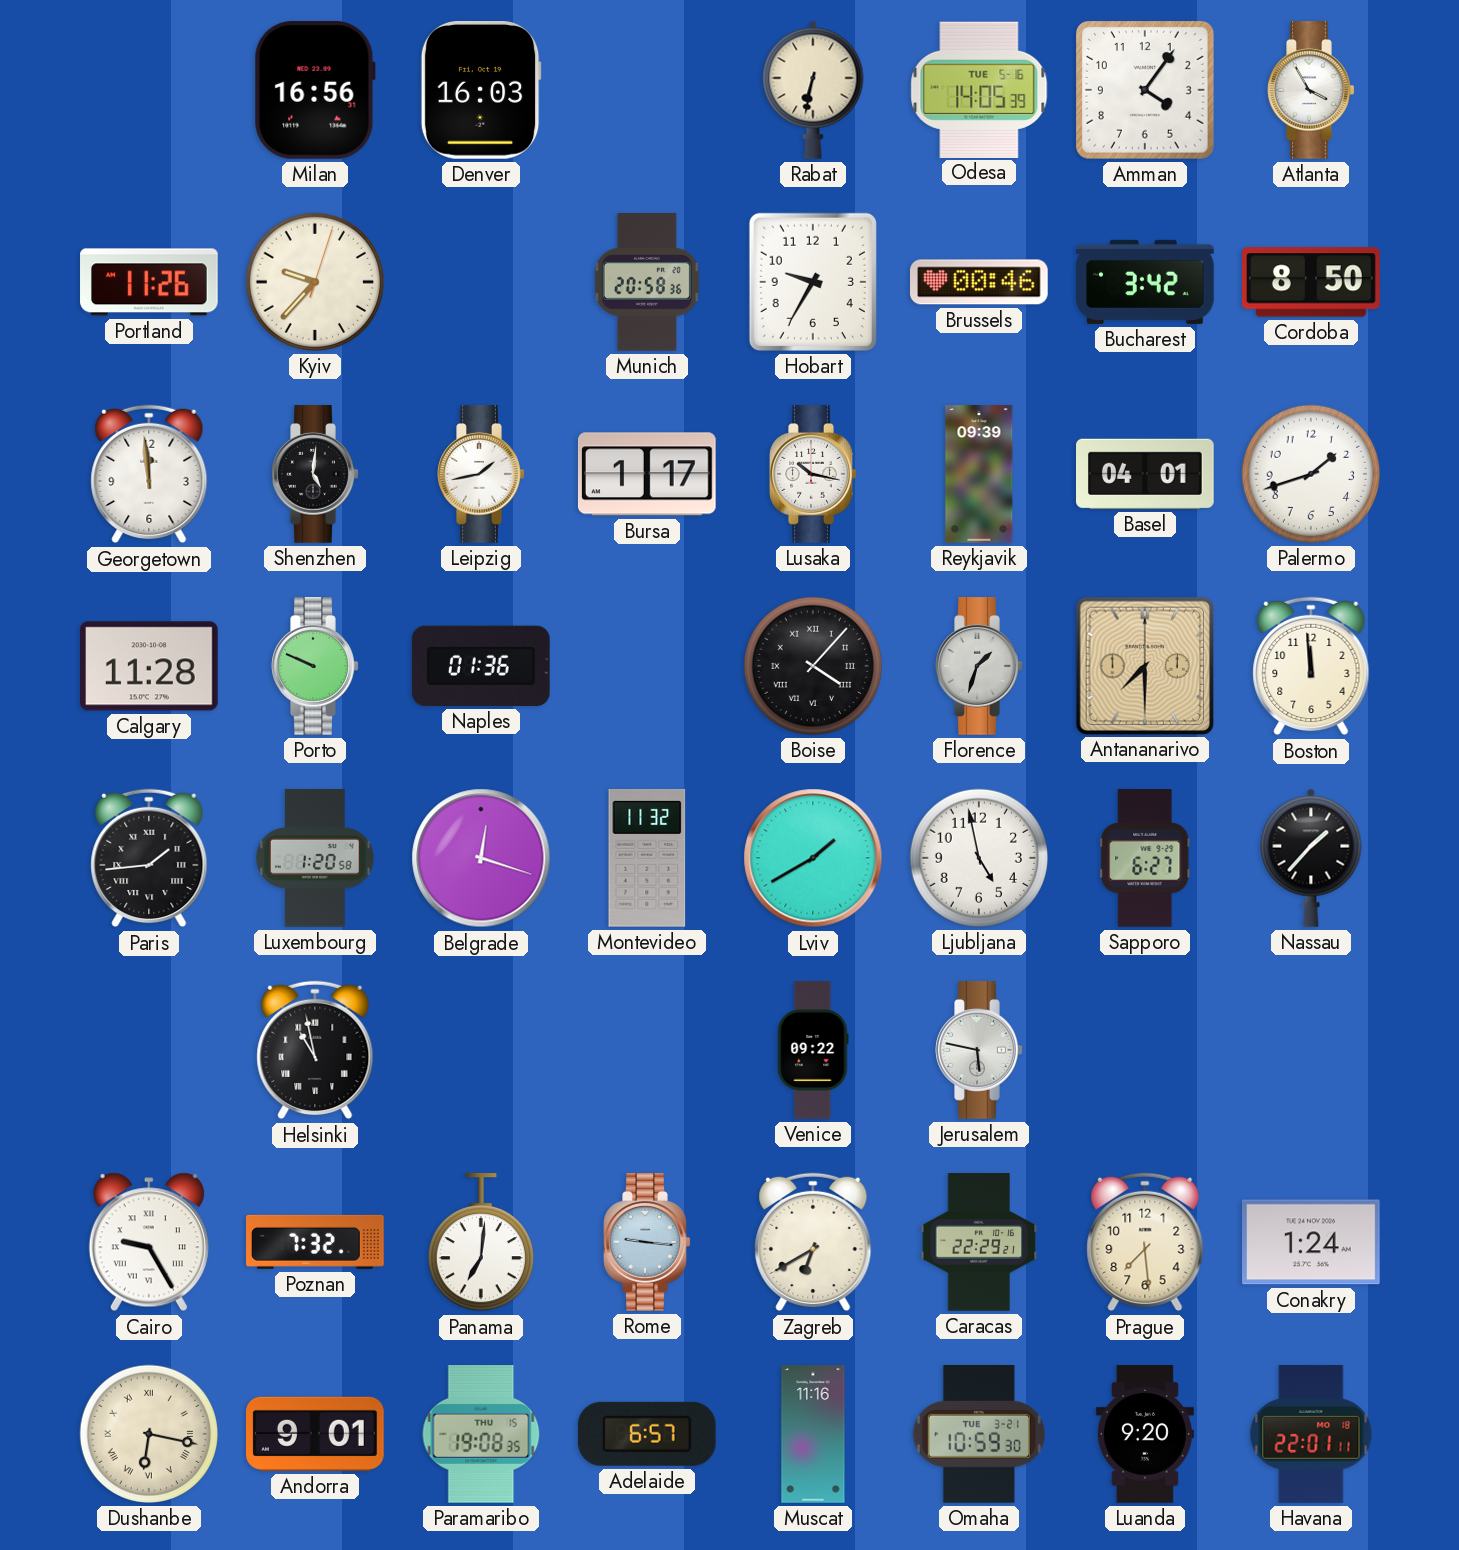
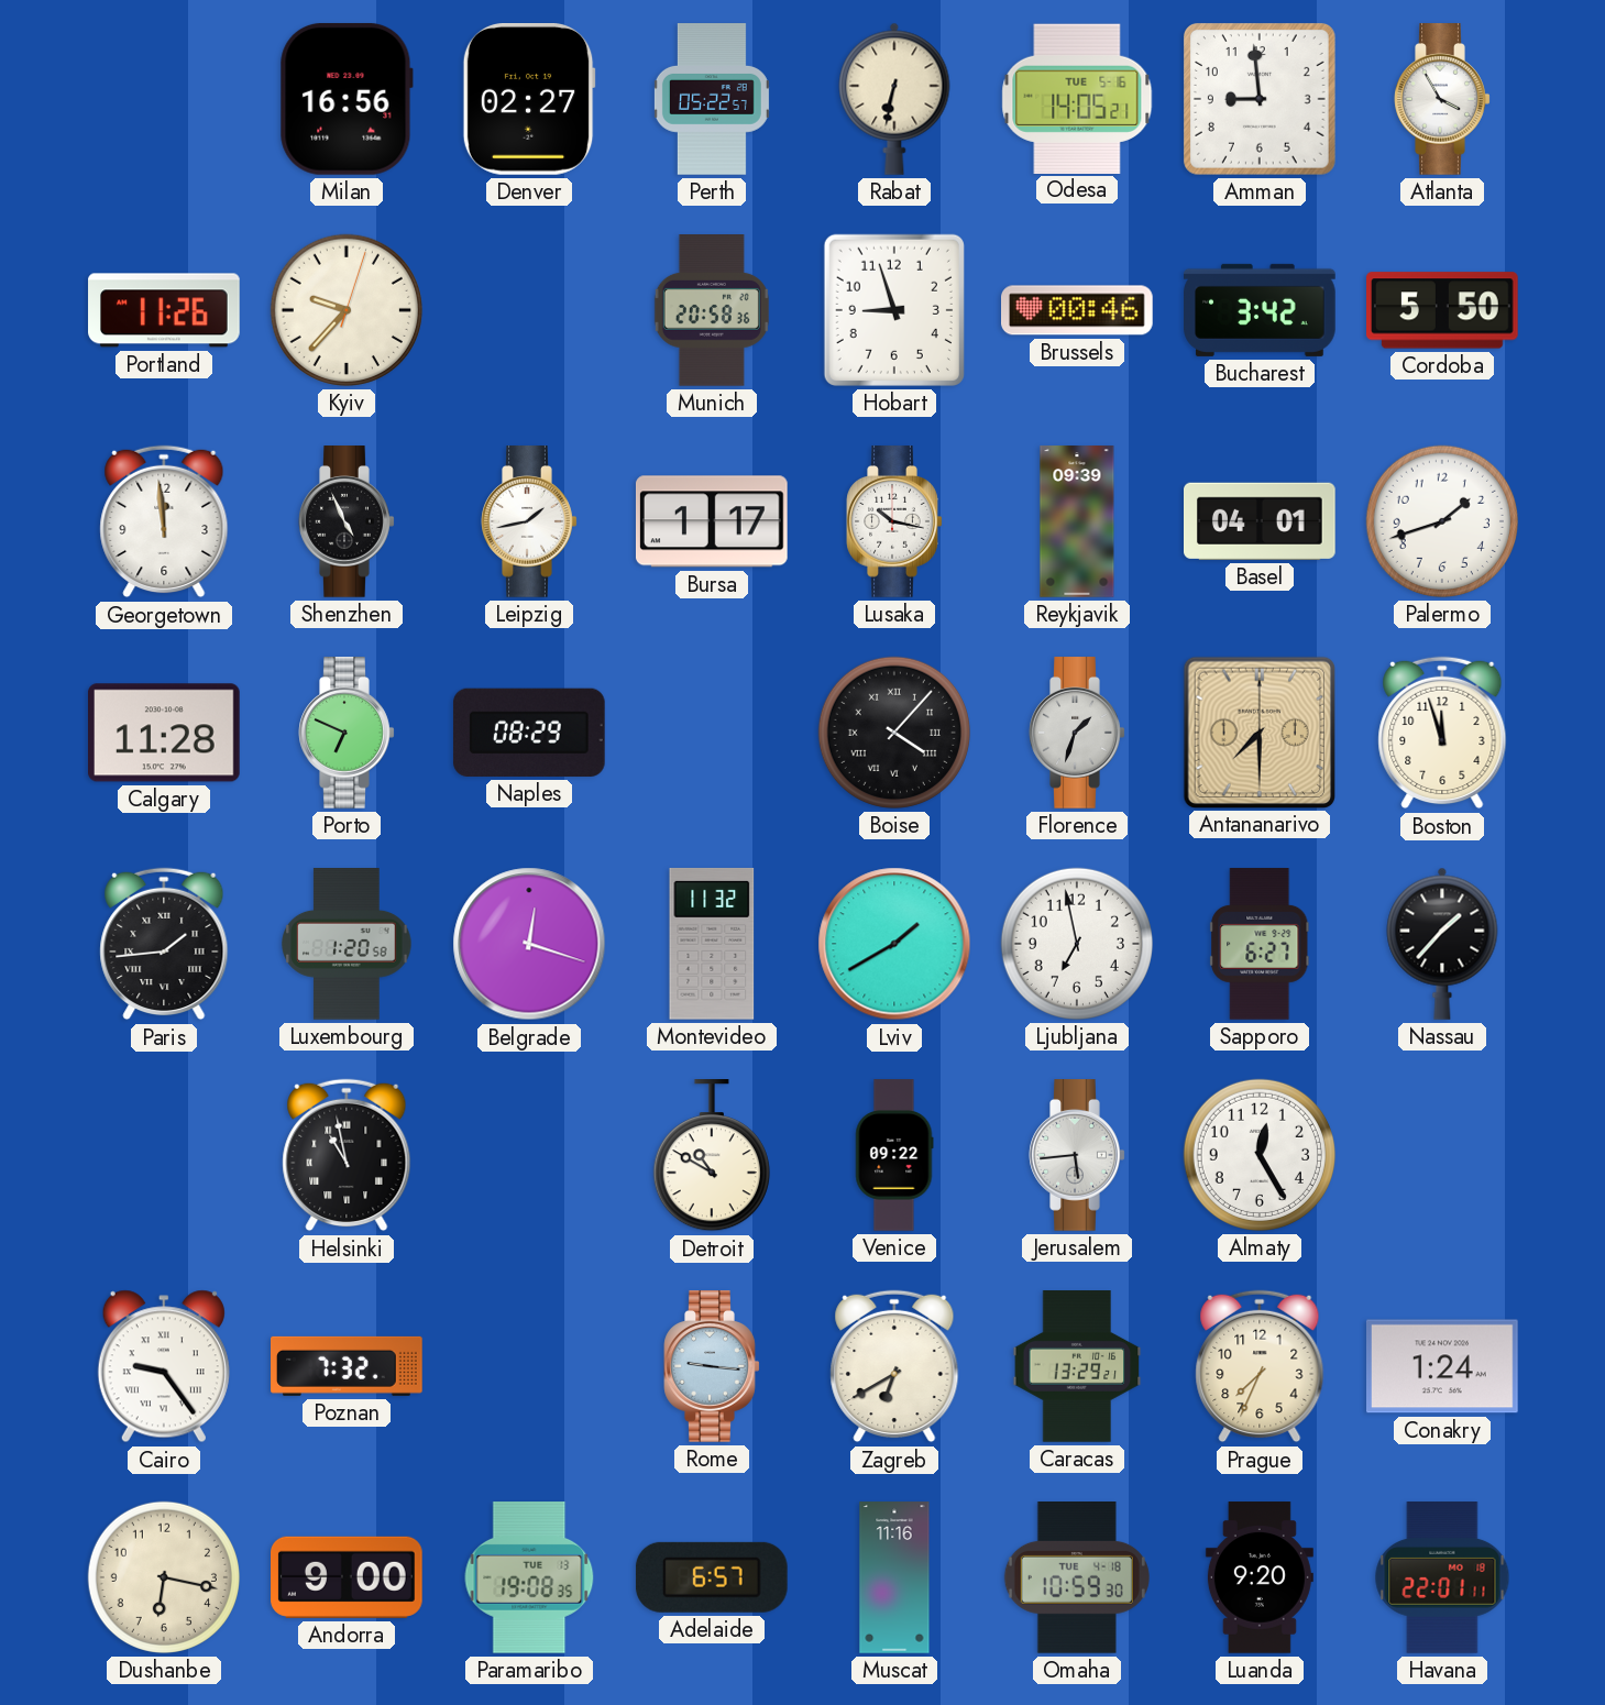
Denver: 16:03 -> 02:27 (529, 100)
Perth: none -> 05:22 (712, 99)
Odesa: 14:05:39 -> 14:05:21 (1077, 98)
Amman: 4:06 -> 8:59 (1260, 99)
Hobart: 9:35 -> 8:57 (894, 310)
Cordoba: 8:50 -> 5:50 (1443, 310)
Shenzhen: 5:01 -> 4:56 (347, 521)
Porto: 9:49 -> 6:49 (347, 733)
Naples: 01:36 -> 08:29 (529, 733)
Boston: 11:59 -> 11:57 (1442, 733)
Ljubljana: 4:58 -> 6:58 (1077, 944)
Detroit: none -> 10:50 (712, 1156)
Jerusalem: 5:47 -> 5:44 (1077, 1155)
Almaty: none -> 12:25 (1260, 1155)
Cairo: 9:25 -> 9:24 (164, 1366)
Panama: 7:01 -> none (481, 1243)
Caracas: 22:29 -> 13:29 (1077, 1366)
Prague: 7:29 -> 7:34 (1260, 1366)
Dushanbe numerals: Roman -> Arabic (164, 1577)
Andorra: 9:01 -> 9:00 (348, 1577)
Paramaribo date: THU 15 -> TUE 13 (529, 1579)
Omaha date: TUE 3-21 -> TUE 4-18 (1077, 1579)
